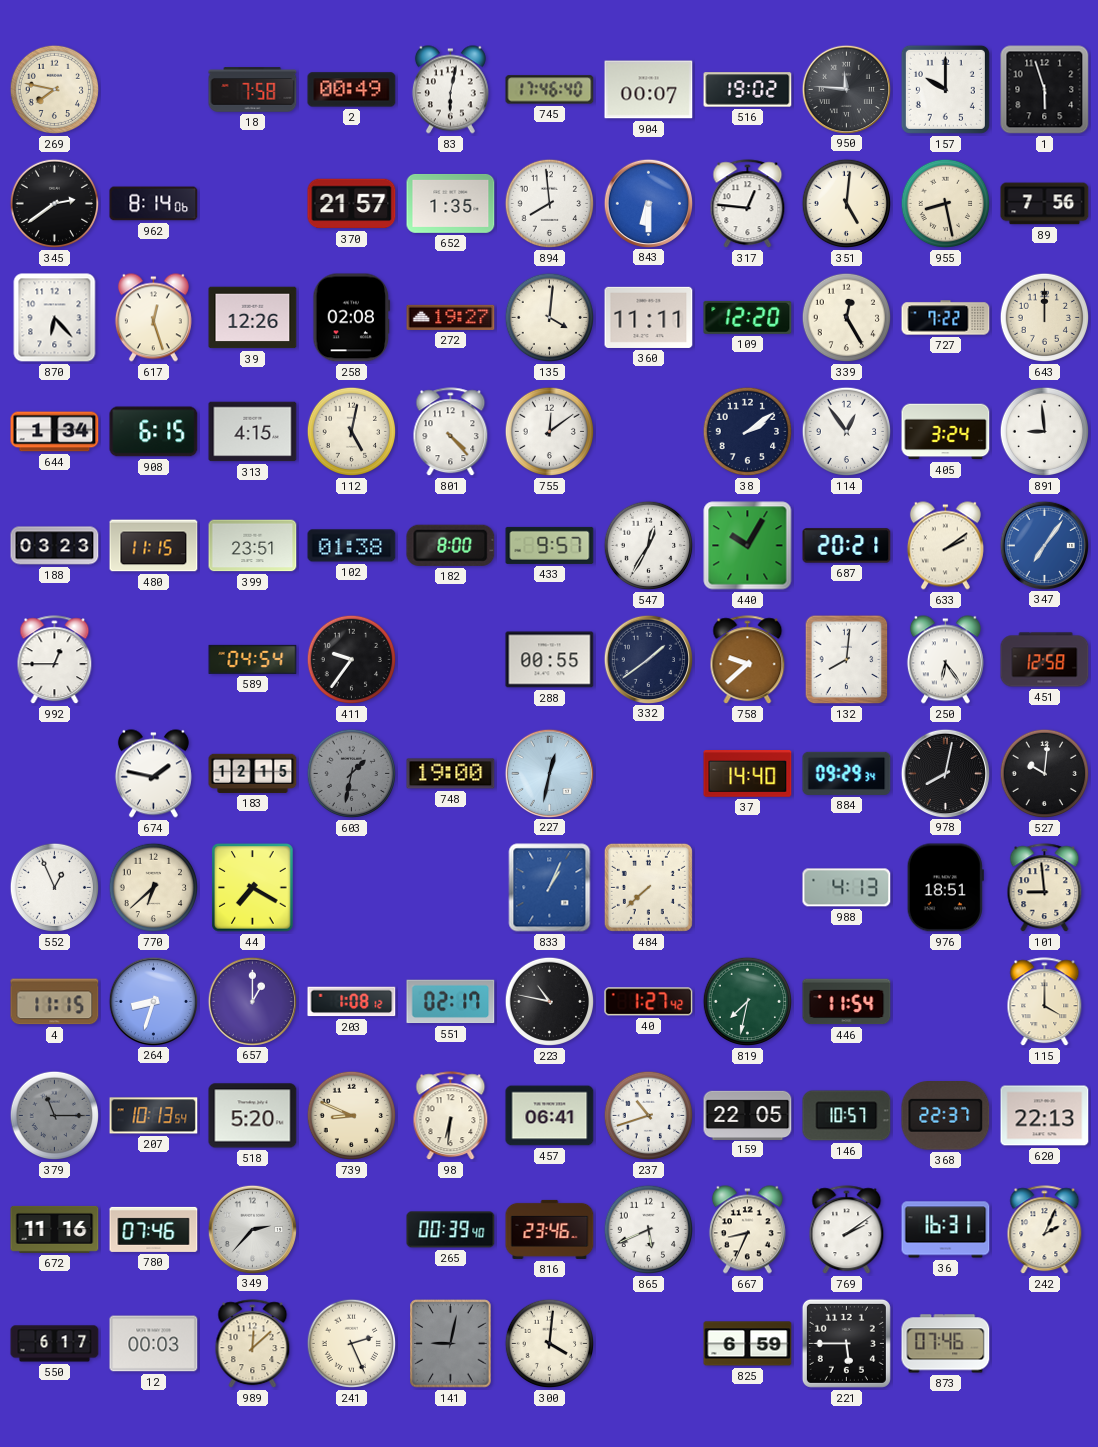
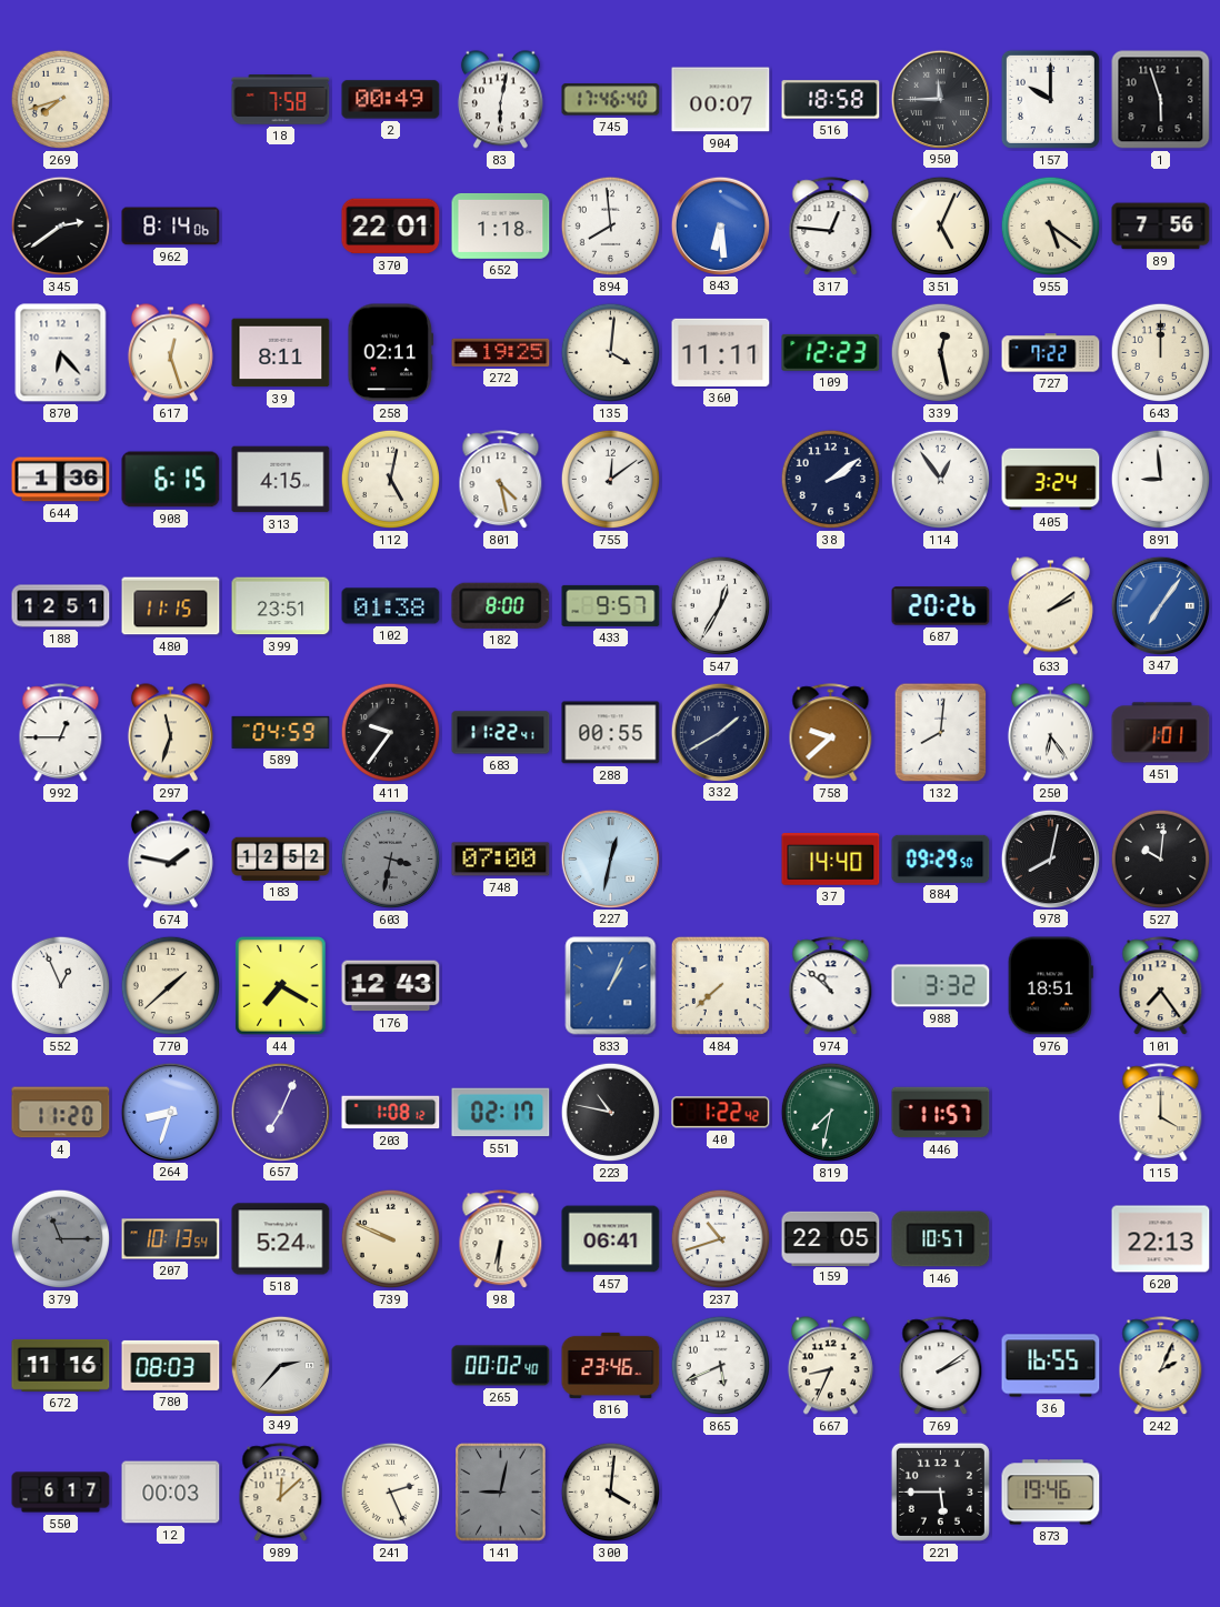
269: 7:47 -> 7:42 (61, 100)
516: 19:02 -> 18:58 (831, 100)
950: 11:46 -> 11:45 (940, 99)
370: 21:57 -> 22:01 (391, 227)
652: 1:35 -> 1:18 (501, 225)
843: 6:30 -> 6:29 (720, 225)
351: 5:01 -> 5:04 (941, 227)
955: 8:28 -> 5:21 (1051, 227)
39: 12:26 -> 8:11 (281, 353)
258: 02:08 -> 02:11 (391, 353)
272: 19:27 -> 19:25 (501, 352)
109: 12:20 -> 12:23 (831, 352)
339: 12:25 -> 12:28 (941, 353)
644: 1:34 -> 1:36 (61, 480)
801: 4:23 -> 4:28 (501, 480)
188: 03:23 -> 12:51 (61, 606)
440: 10:05 -> none (748, 546)
687: 20:21 -> 20:26 (941, 606)
297: none -> 11:33 (170, 733)
589: 04:54 -> 04:59 (281, 732)
683: none -> 11:22 (501, 733)
332: 1:39 -> 1:40 (720, 732)
451: 12:58 -> 1:01 (1161, 733)
183: 12:15 -> 12:52 (281, 858)
603: 1:32 -> 3:32 (391, 860)
748: 19:00 -> 07:00 (501, 860)
884: 09:29:34 -> 09:29:50 (941, 858)
770: 6:38 -> 1:38 (171, 986)
176: none -> 12:43 (391, 986)
974: none -> 10:52 (831, 986)
988: 4:13 -> 3:32 (941, 986)
101: 8:59 -> 7:24 (1161, 986)
4: 11:15 -> 11:20 (61, 1113)
657: 1:00 -> 7:04 (280, 1112)
40: 1:27 -> 1:22 (721, 1113)
446: 11:54 -> 11:57 (941, 1113)
518: 5:20 -> 5:24 (281, 1239)
739: 8:49 -> 9:49 (391, 1239)
368: 22:37 -> none (946, 1116)
780: 07:46 -> 08:03 (171, 1365)
265: 00:39 -> 00:02 (501, 1366)
36: 16:31 -> 16:55 (1051, 1366)
825: 6:59 -> none (748, 1344)
873: 07:46 -> 19:46 (1051, 1493)
